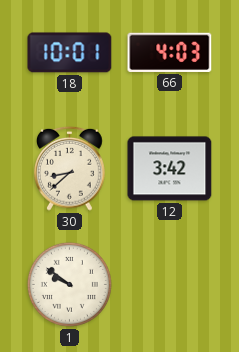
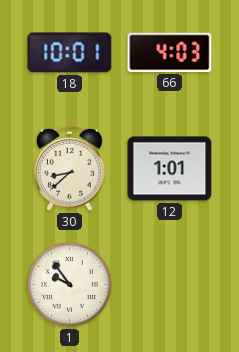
12: 3:42 -> 1:01 (170, 169)
1: 9:51 -> 9:54 (69, 284)
